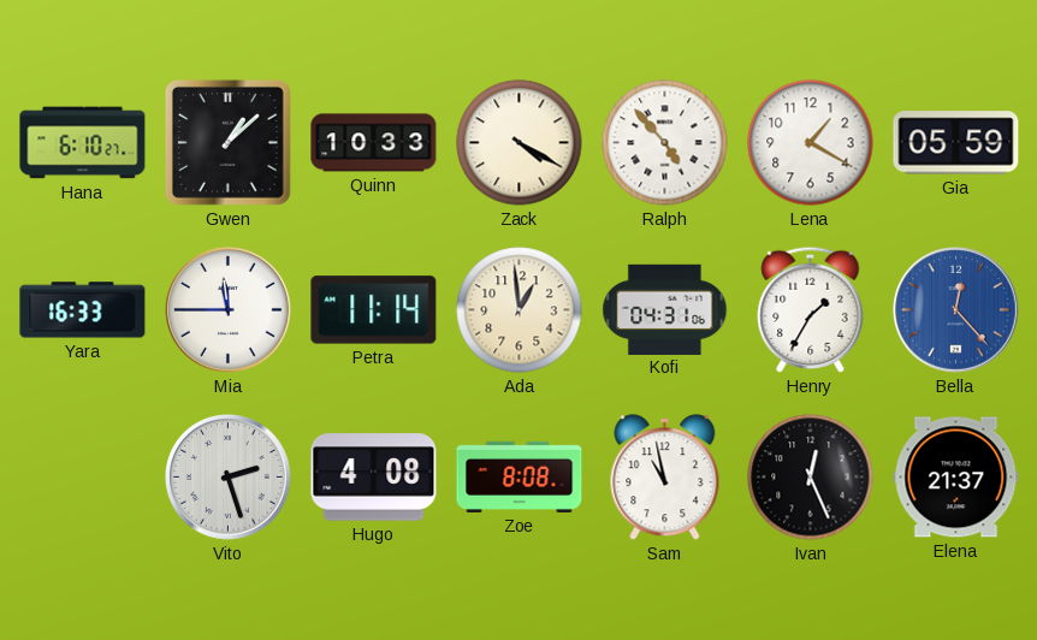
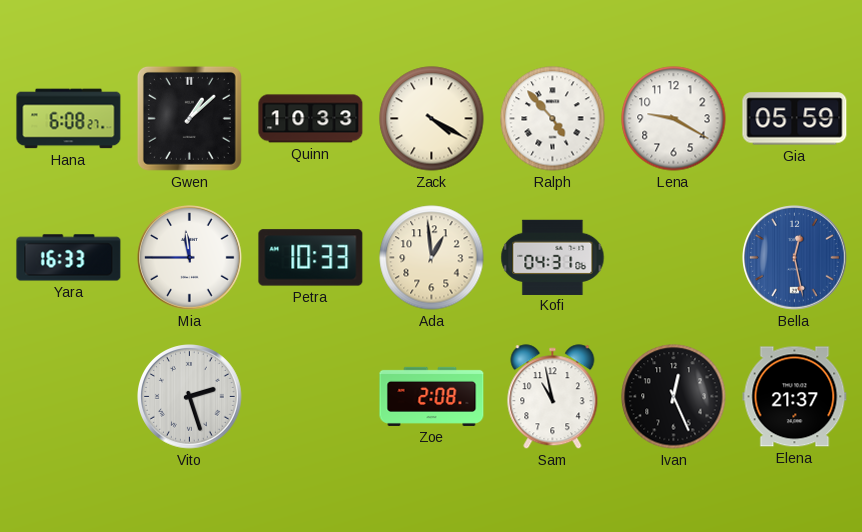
Hana: 6:10 -> 6:08 (69, 119)
Lena: 1:20 -> 9:20 (674, 119)
Petra: 11:14 -> 10:33 (311, 258)
Henry: 1:35 -> none (811, 309)
Bella: 12:23 -> 12:28 (795, 258)
Hugo: 4:08 -> none (374, 478)
Zoe: 8:08 -> 2:08 (432, 396)
